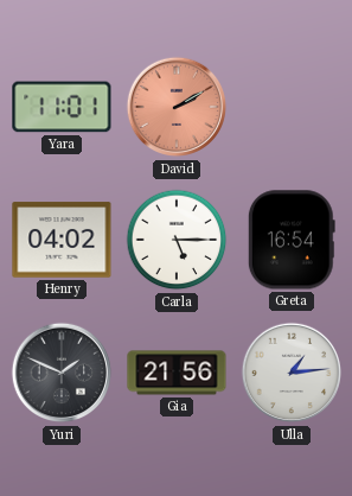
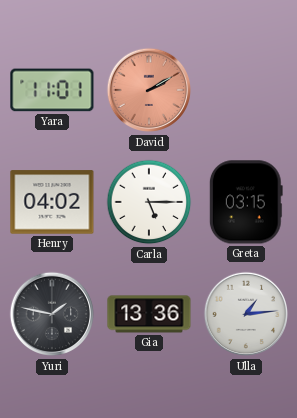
Greta: 16:54 -> 03:15 (246, 202)
Yuri: 1:49 -> 1:47 (52, 314)
Gia: 21:56 -> 13:36 (149, 314)
